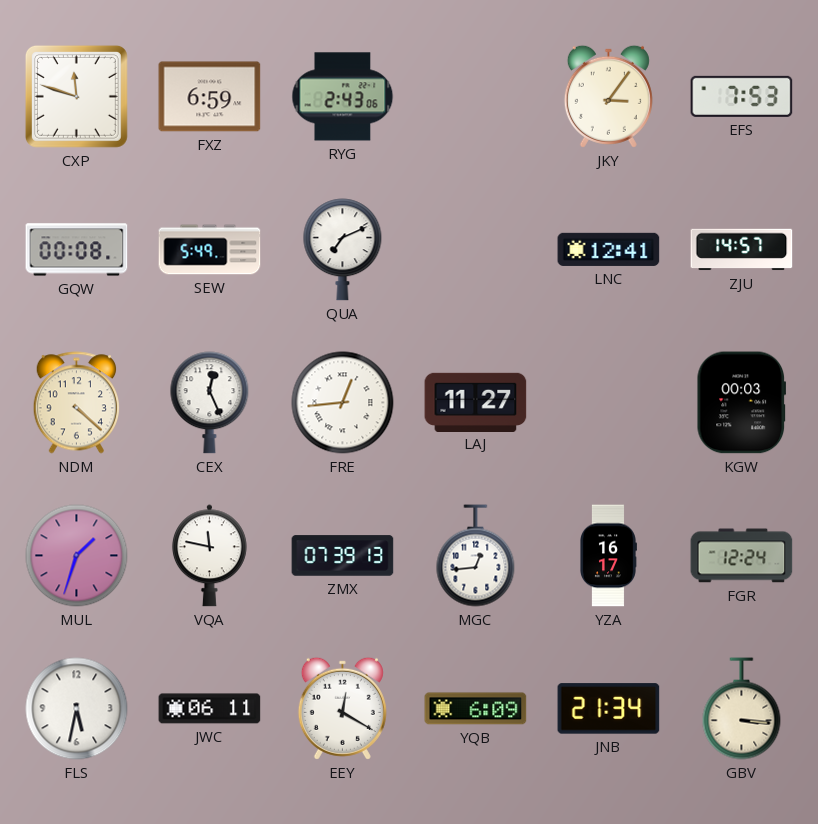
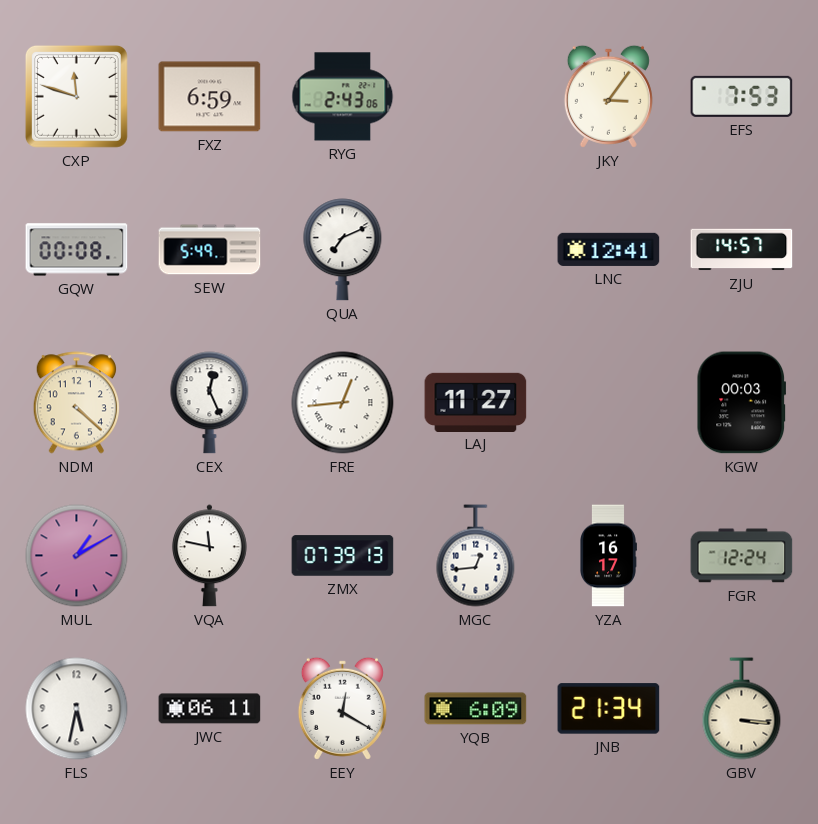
MUL: 1:33 -> 1:10 (77, 556)
